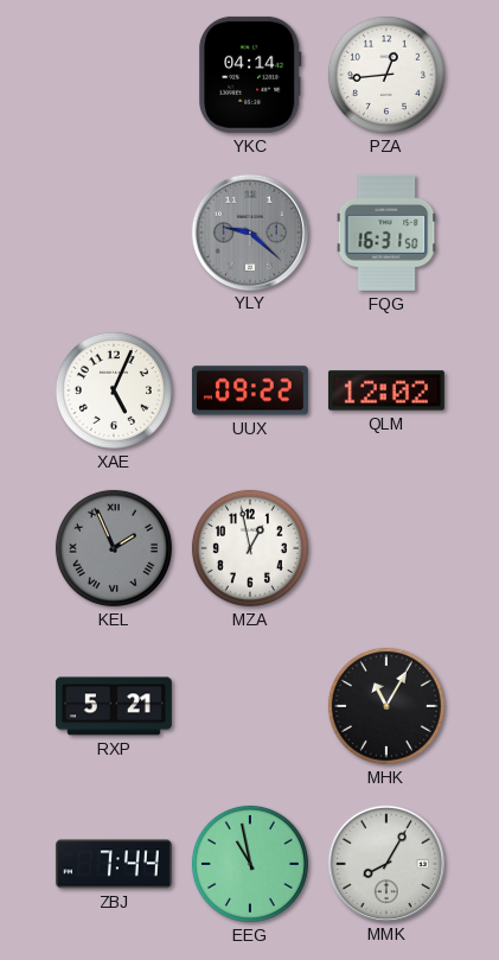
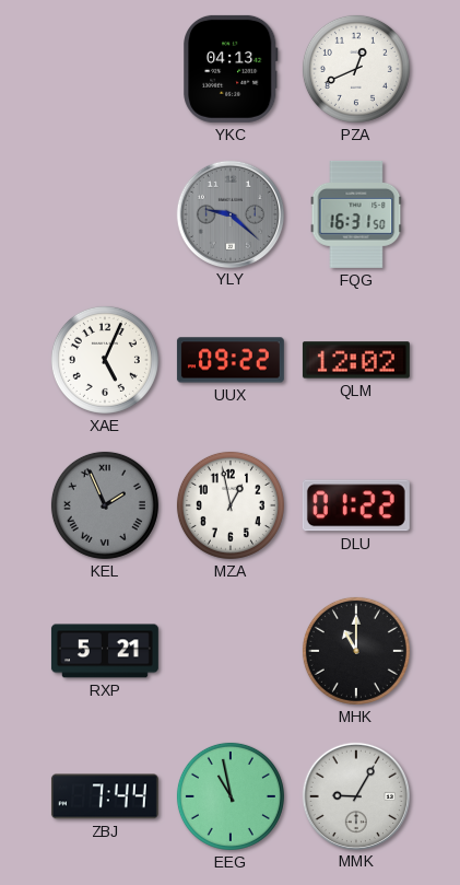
YKC: 04:14 -> 04:13 (231, 69)
PZA: 12:44 -> 12:41 (356, 69)
DLU: none -> 01:22 (356, 505)
MHK: 11:05 -> 11:00 (356, 651)
MMK: 8:05 -> 9:05 (355, 795)
